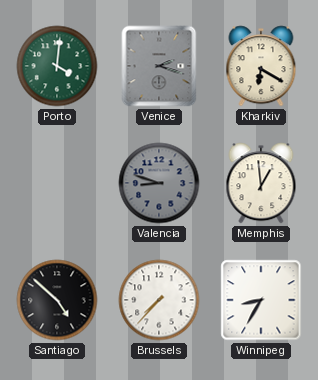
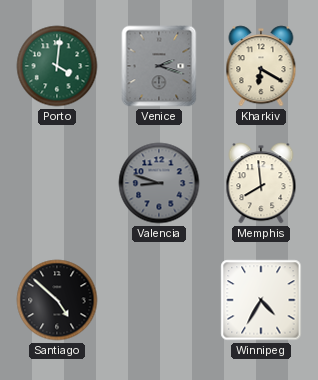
Memphis: 12:59 -> 7:59 (261, 183)
Brussels: 7:37 -> none (159, 300)
Winnipeg: 8:35 -> 4:35 (261, 300)
